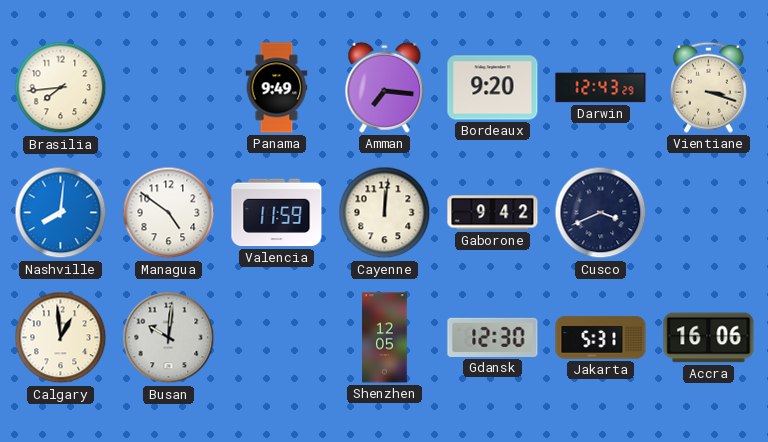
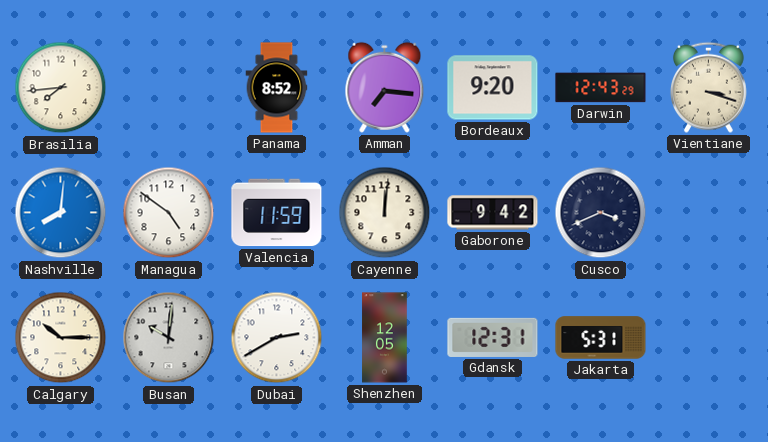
Panama: 9:49 -> 8:52 (277, 88)
Calgary: 12:59 -> 10:15 (61, 338)
Dubai: none -> 2:40 (277, 338)
Gdansk: 12:30 -> 12:31 (493, 337)
Accra: 16:06 -> none (709, 338)
